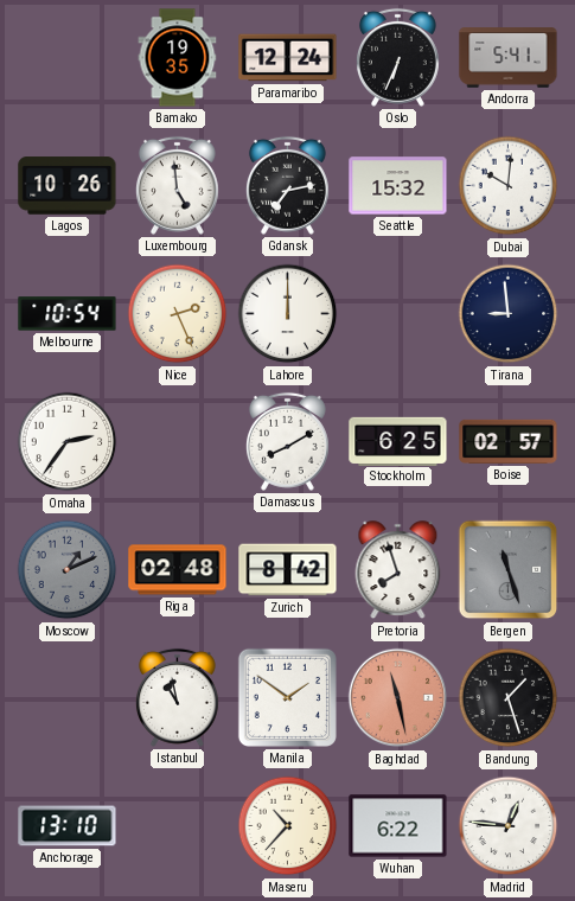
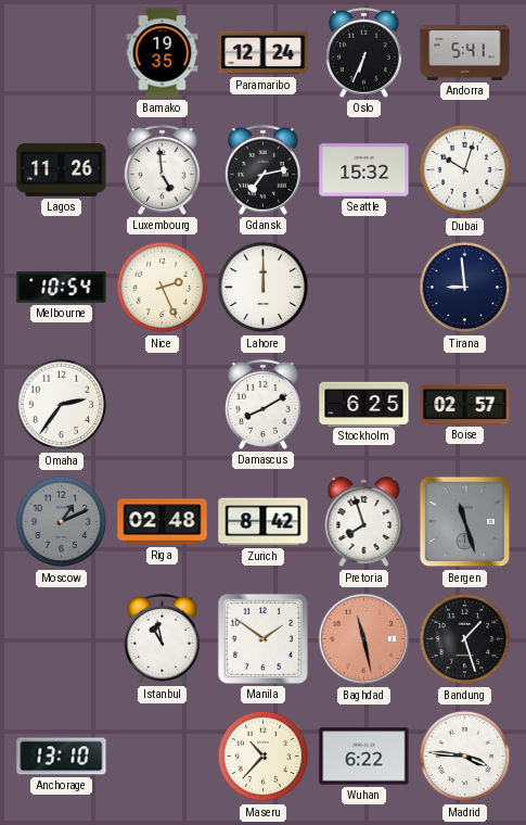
Lagos: 10:26 -> 11:26 (62, 170)
Dubai: 10:01 -> 10:03 (465, 170)
Madrid: 12:46 -> 3:46 (465, 757)
